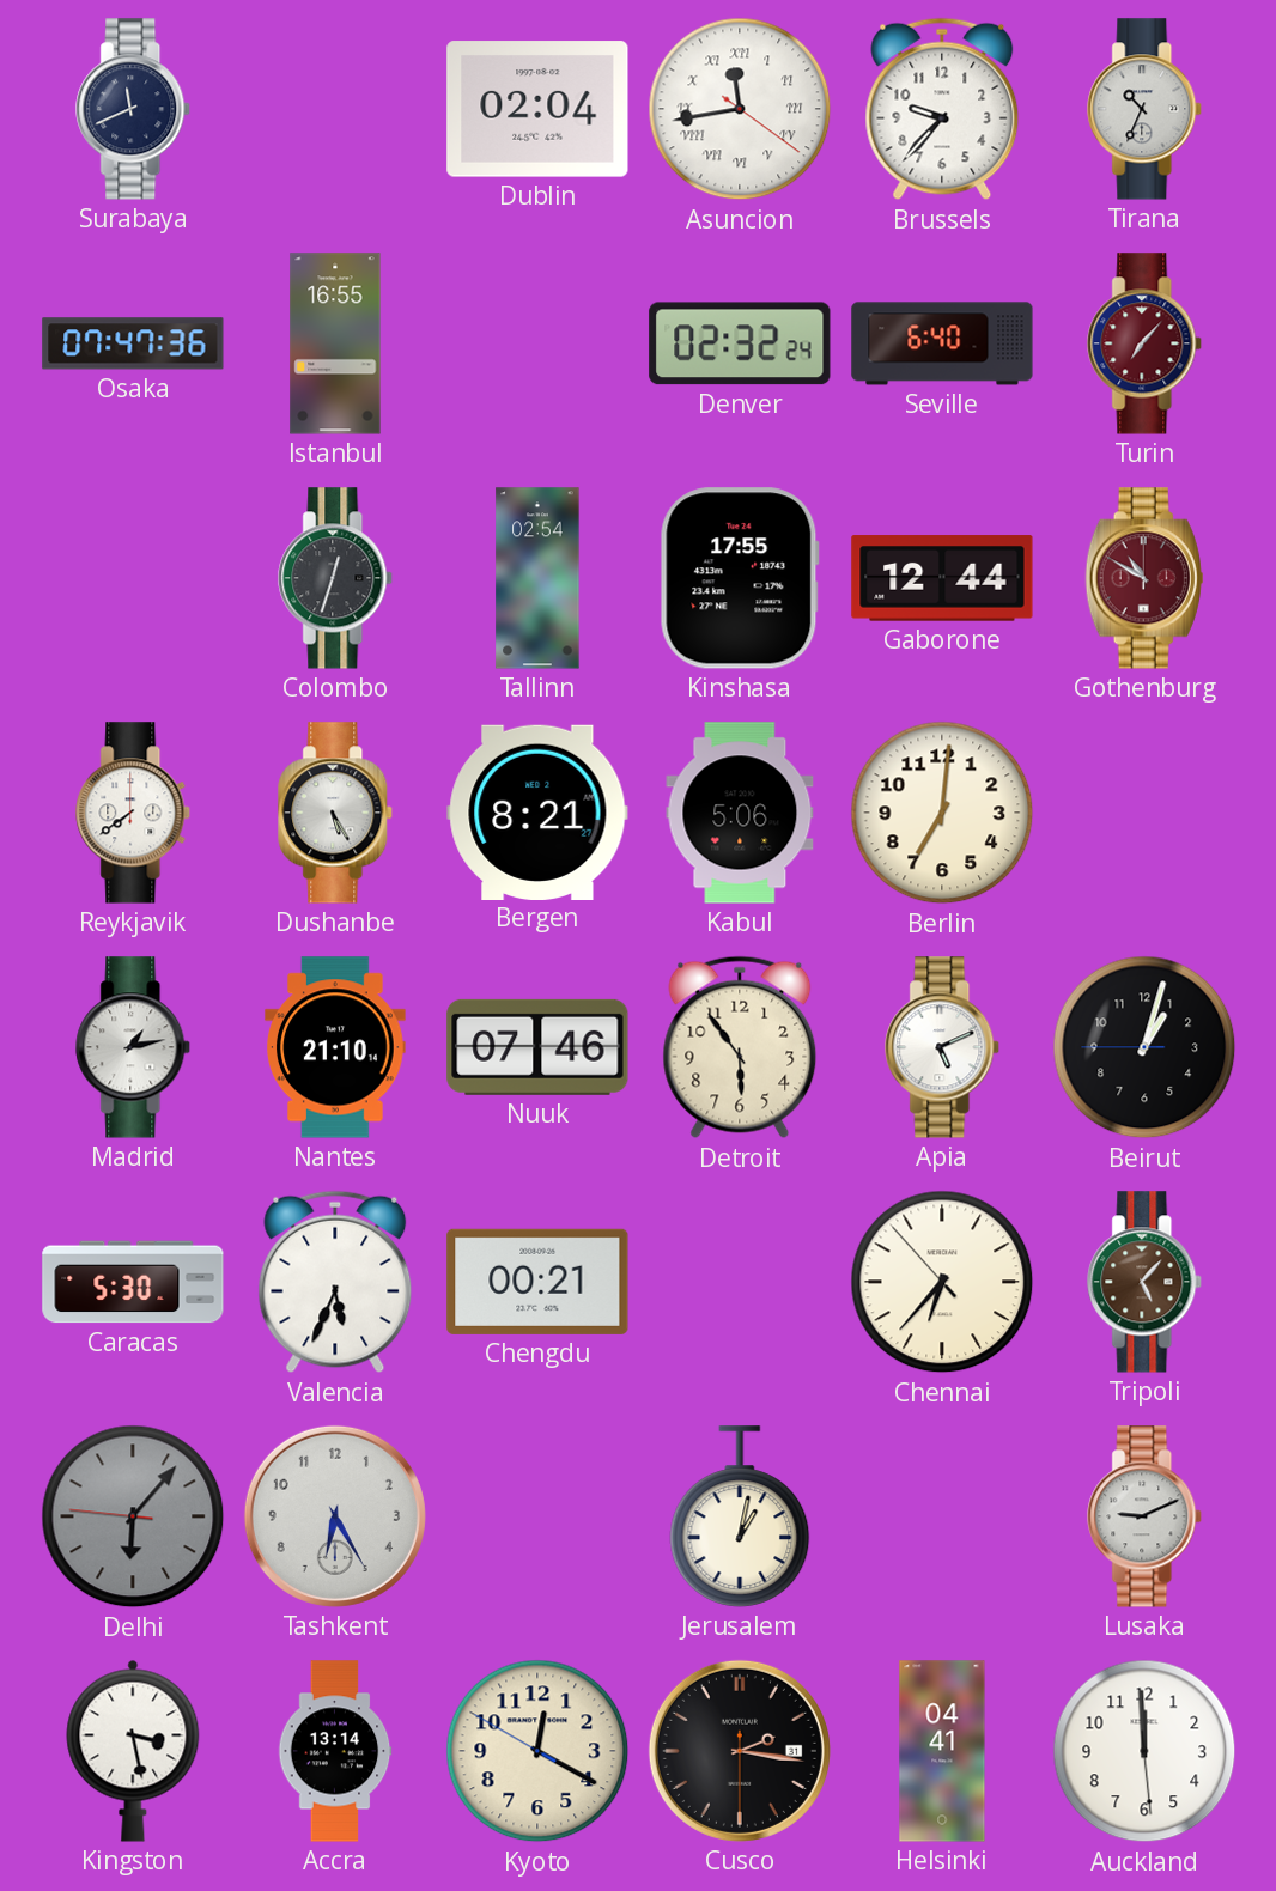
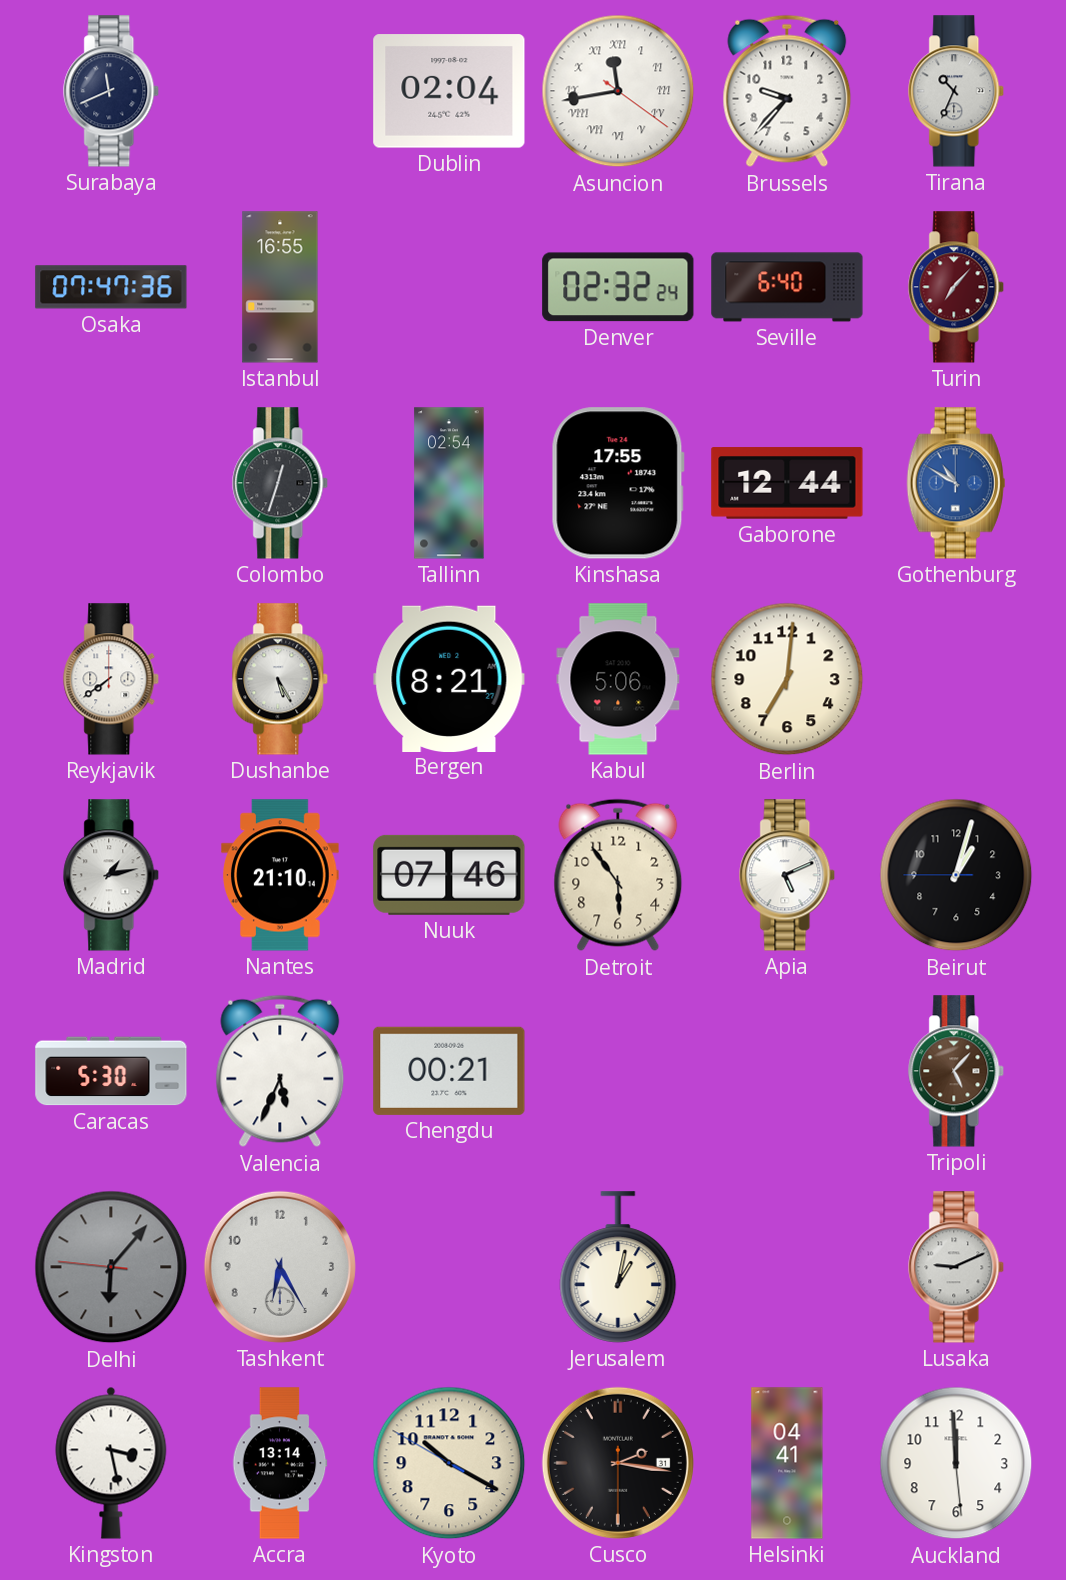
Gothenburg dial: burgundy -> blue (956, 483)
Chennai: 6:36 -> none (942, 1282)
Kyoto: 12:19 -> 10:19 (449, 1463)
